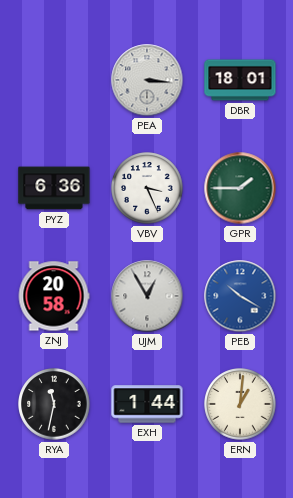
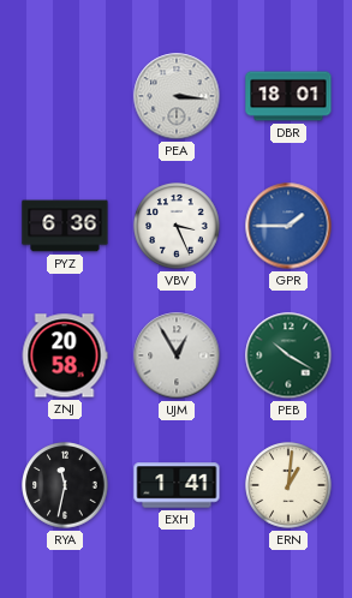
GPR dial: green -> blue (288, 226)
PEB dial: blue -> green (288, 355)
EXH: 1:44 -> 1:41 (177, 485)
